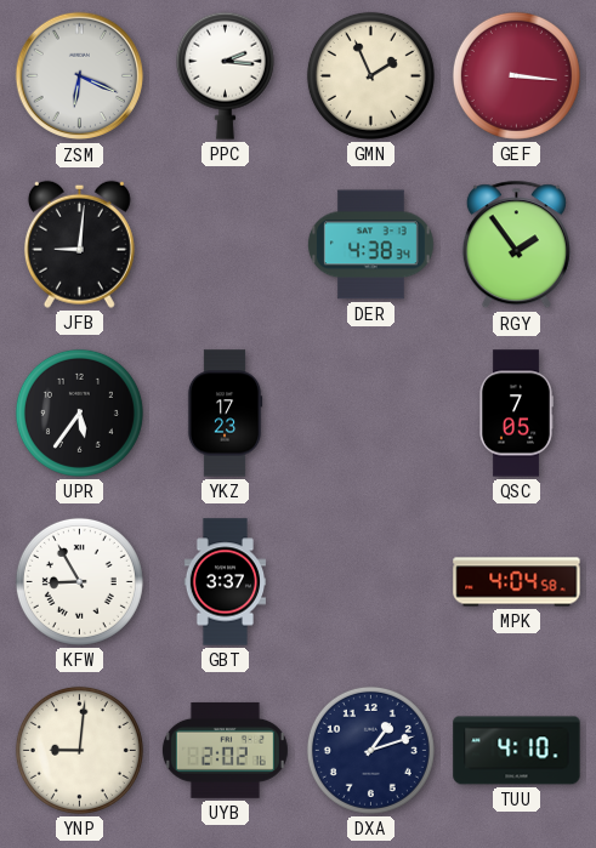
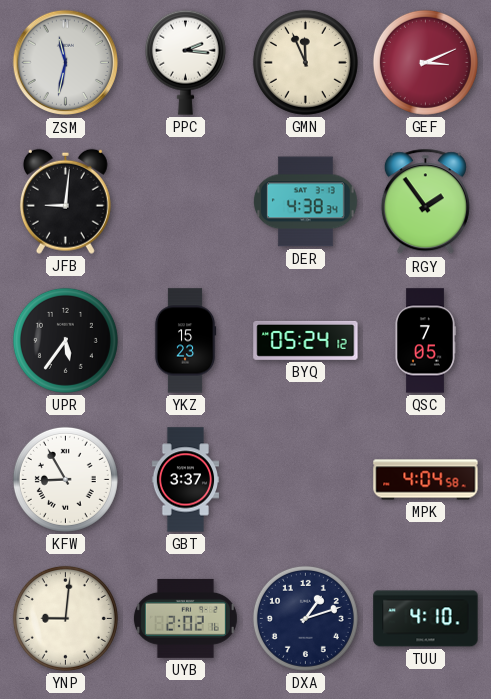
ZSM: 6:19 -> 11:32 (66, 63)
GMN: 1:56 -> 11:56 (305, 62)
GEF: 3:16 -> 3:11 (425, 62)
YKZ: 17:23 -> 15:23 (185, 341)
BYQ: none -> 05:24 (306, 340)
